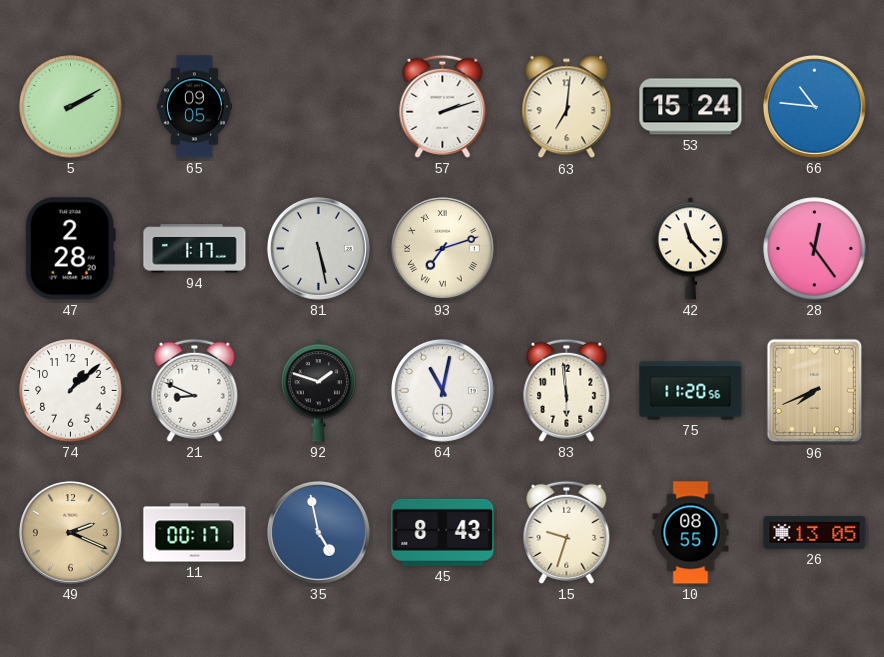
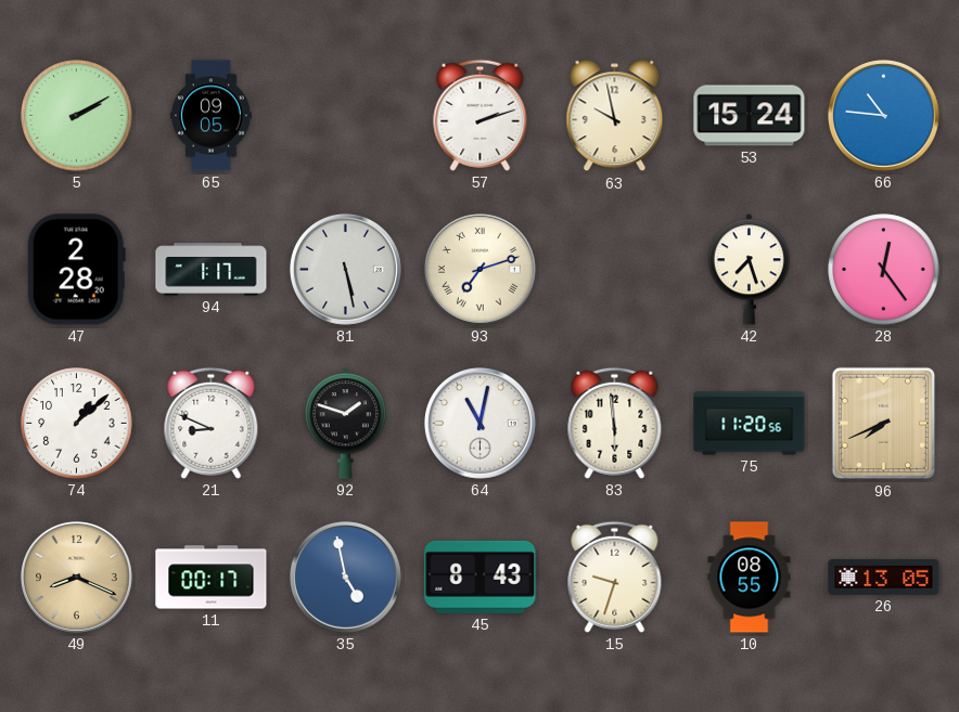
63: 7:01 -> 9:58 (615, 116)
42: 11:23 -> 7:27 (750, 270)
49: 2:19 -> 8:19 (76, 577)
